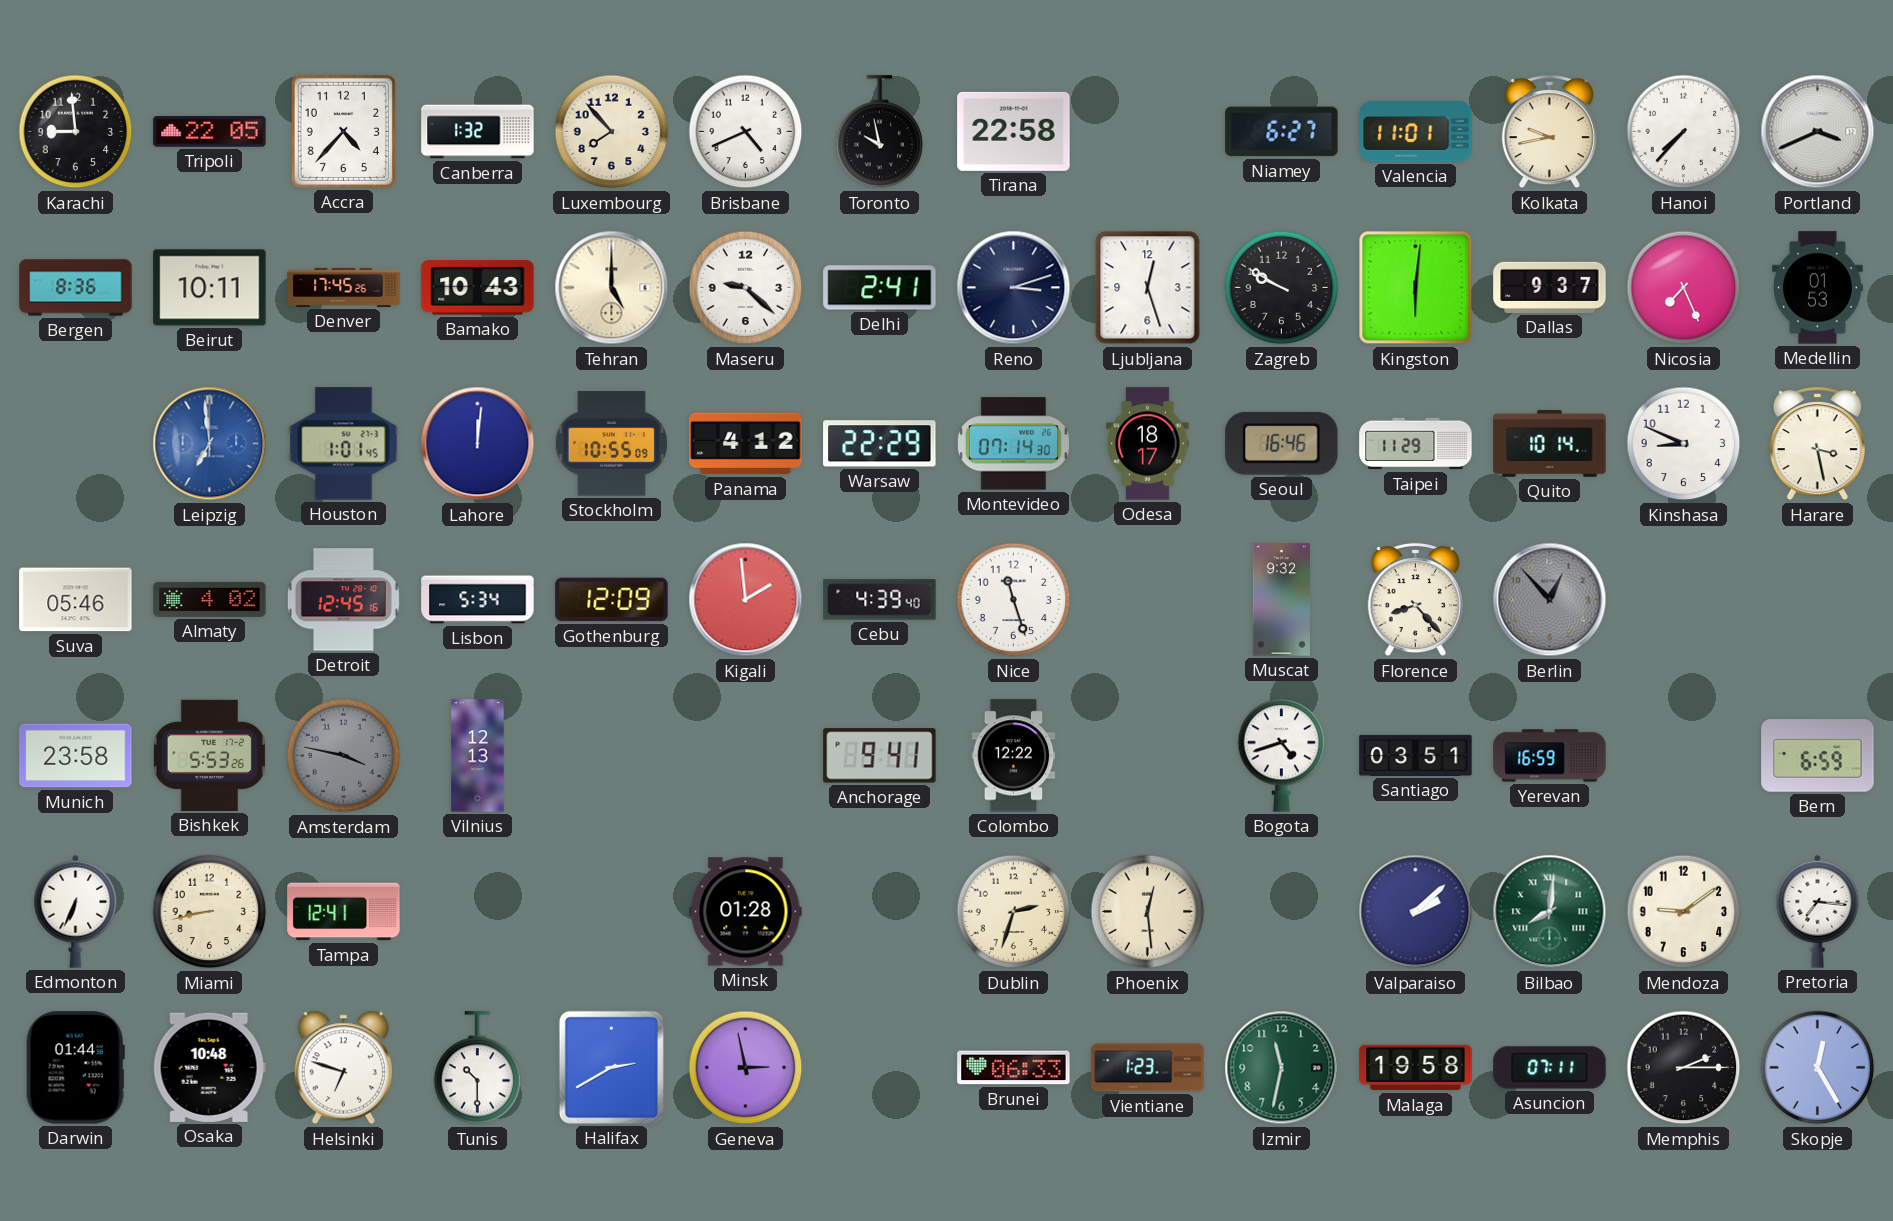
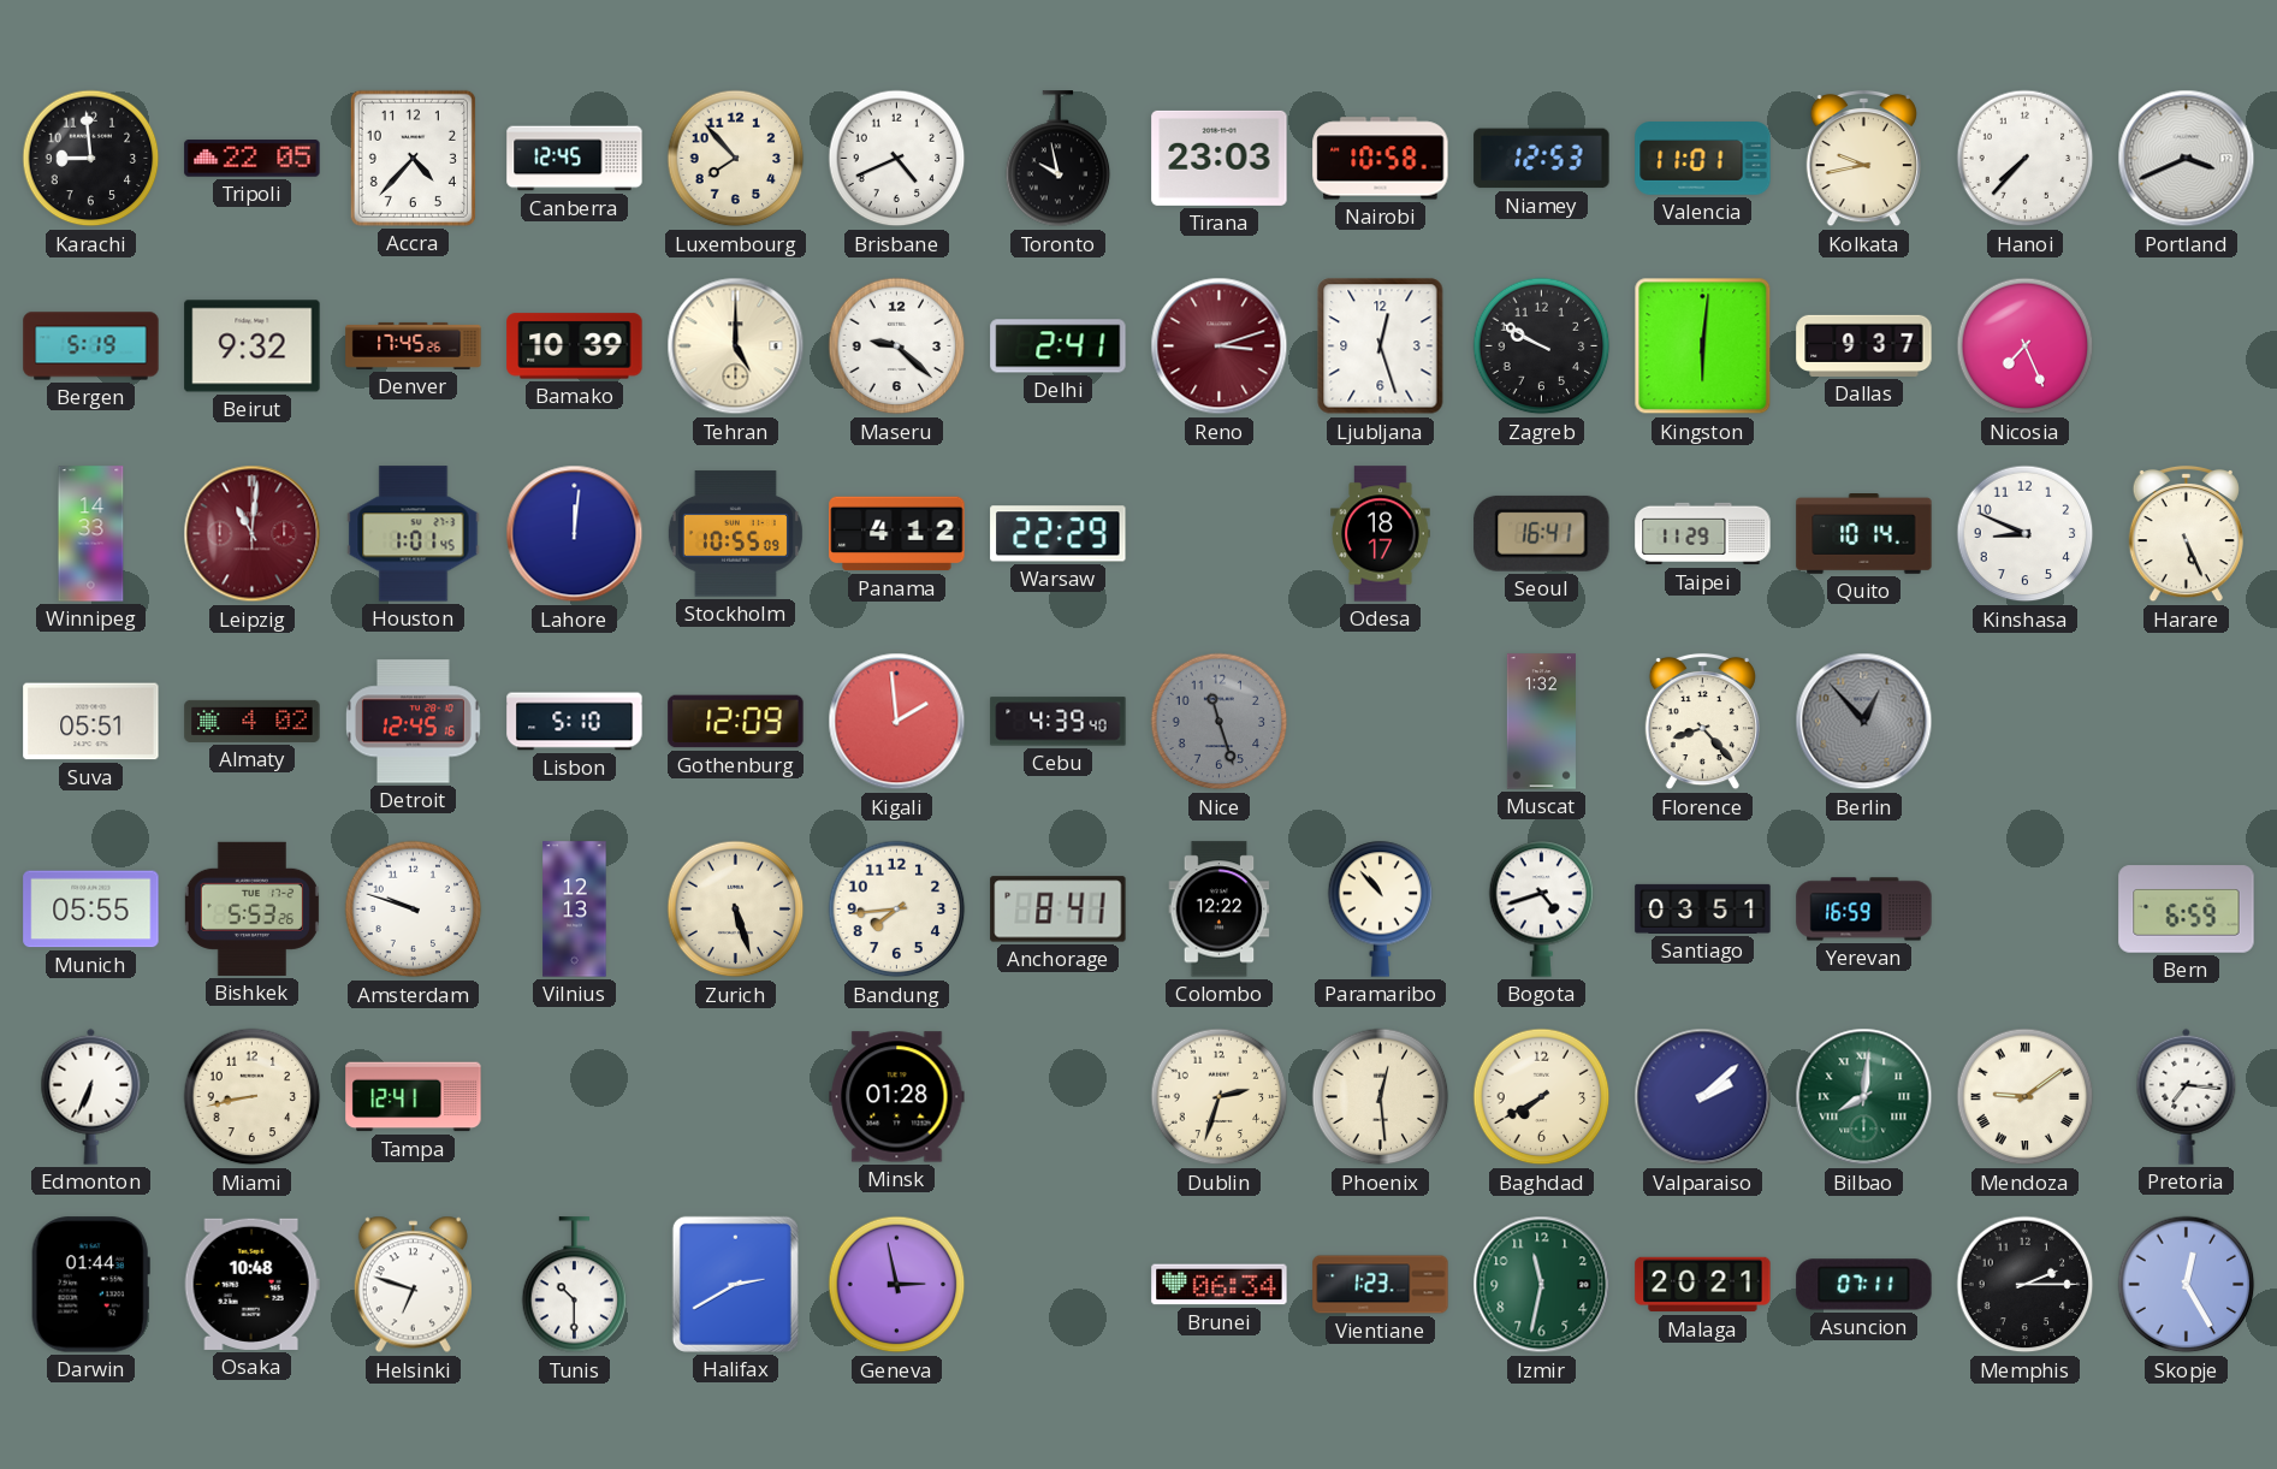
Canberra: 1:32 -> 12:45 (575, 159)
Tirana: 22:58 -> 23:03 (1220, 158)
Nairobi: none -> 10:58 (1381, 159)
Niamey: 6:27 -> 12:53 (1542, 159)
Bergen: 8:36 -> 5:19 (91, 346)
Beirut: 10:11 -> 9:32 (253, 346)
Bamako: 10:43 -> 10:39 (575, 346)
Reno dial: navy -> burgundy (1220, 346)
Medellin: 01:53 -> none (1818, 288)
Winnipeg: none -> 14:33 (91, 534)
Leipzig: 6:59 -> 11:01 (253, 534)
Leipzig dial: blue -> burgundy (253, 534)
Montevideo: 07:14 -> none (1013, 444)
Seoul: 16:46 -> 16:41 (1542, 533)
Harare: 3:28 -> 5:26 (2186, 534)
Suva: 05:46 -> 05:51 (91, 722)
Lisbon: 5:34 -> 5:10 (575, 722)
Nice dial: white -> grey (1220, 722)
Muscat: 9:32 -> 1:32 (1541, 722)
Munich: 23:58 -> 05:55 (91, 910)
Amsterdam: 3:47 -> 9:48 (414, 910)
Amsterdam dial: grey -> white (414, 910)
Zurich: none -> 5:27 (736, 910)
Bandung: none -> 7:44 (897, 910)
Anchorage: 9:41 -> 8:41 (1059, 910)
Paramaribo: none -> 10:53 (1381, 908)
Baghdad: none -> 7:40 (1542, 1097)
Mendoza numerals: Arabic -> Roman (2026, 1097)
Brunei: 06:33 -> 06:34 (1220, 1285)
Malaga: 19:58 -> 20:21 (1703, 1285)
